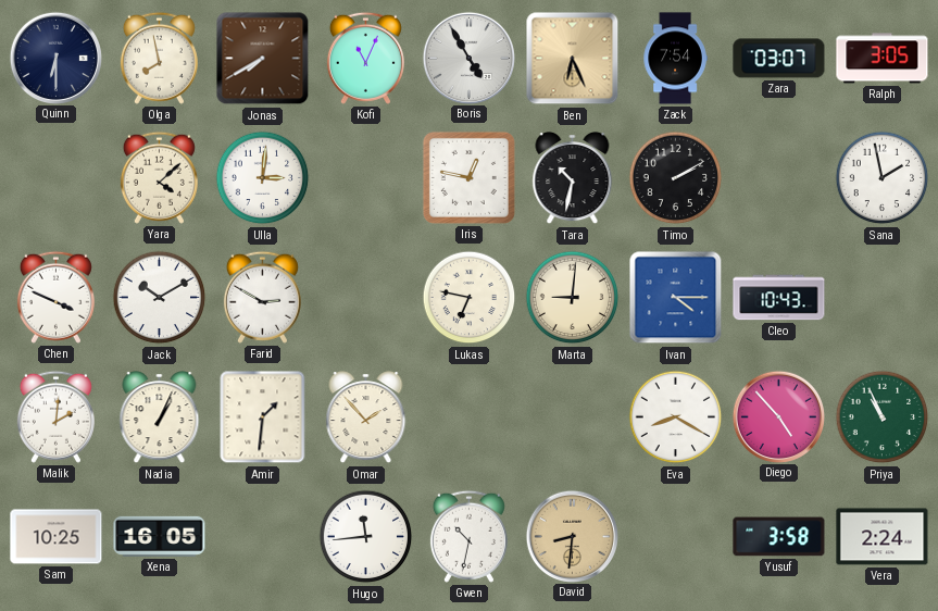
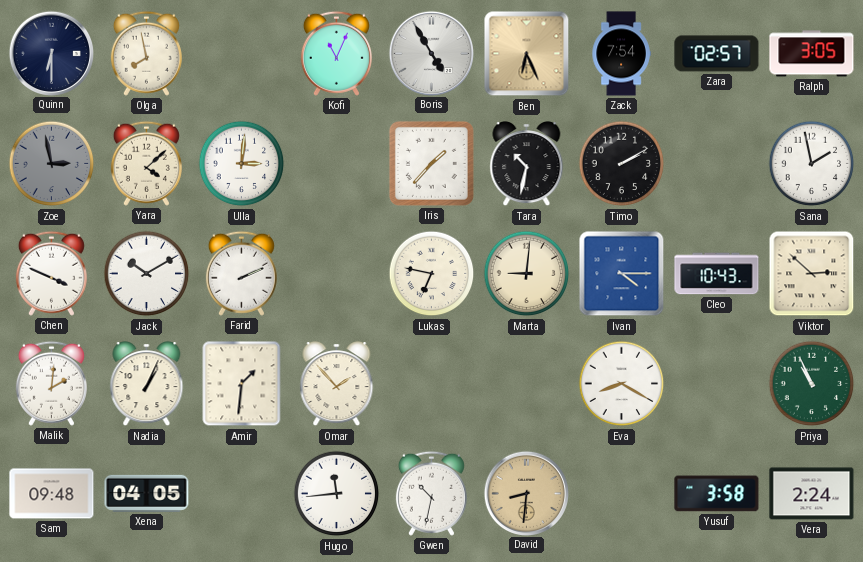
Jonas: 7:40 -> none (263, 59)
Zara: 03:07 -> 02:57 (717, 54)
Zoe: none -> 2:58 (52, 164)
Iris: 12:47 -> 1:37 (431, 163)
Farid: 2:50 -> 2:11 (241, 273)
Viktor: none -> 2:52 (812, 274)
Diego: 4:53 -> none (778, 416)
Sam: 10:25 -> 09:48 (52, 494)
Xena: 16:05 -> 04:05 (147, 493)
